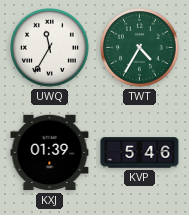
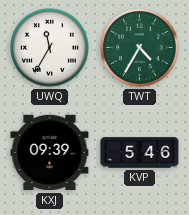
KXJ: 01:39 -> 09:39 (50, 153)
